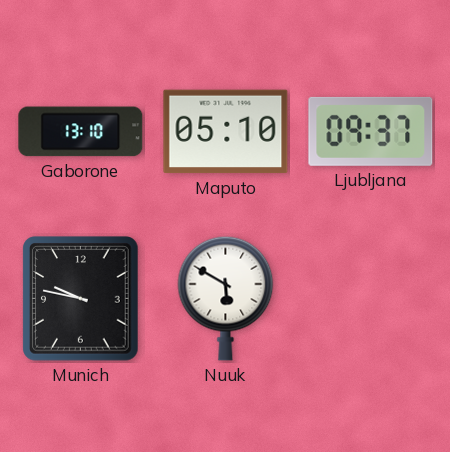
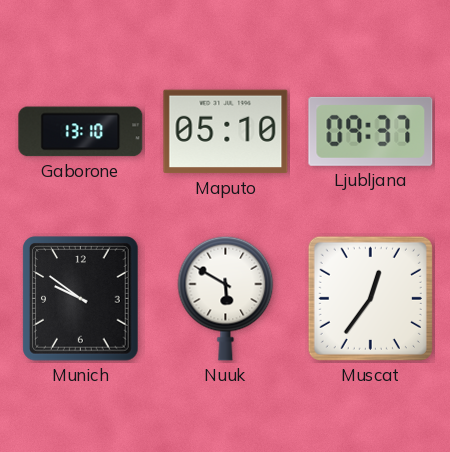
Munich: 9:47 -> 9:51 (81, 299)
Muscat: none -> 12:36 (370, 298)
